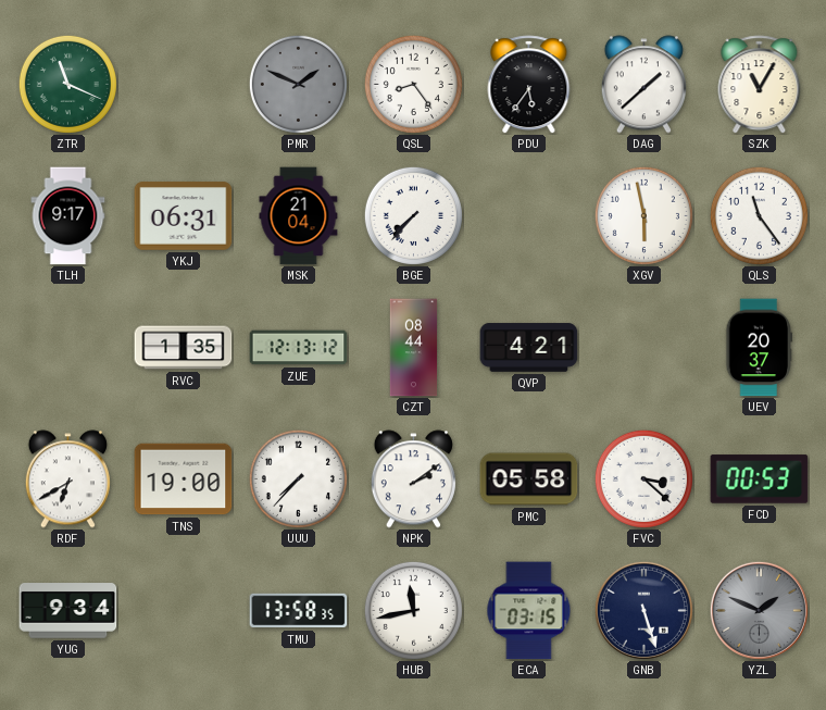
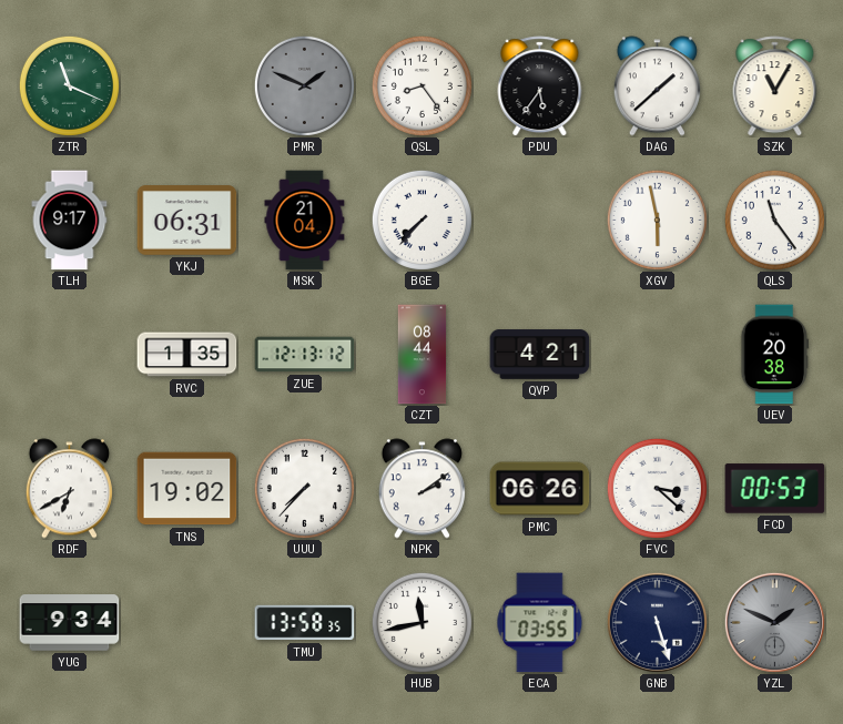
UEV: 20:37 -> 20:38 (775, 355)
TNS: 19:00 -> 19:02 (187, 489)
PMC: 05:58 -> 06:26 (540, 489)
ECA: 03:15 -> 03:55 (540, 623)
